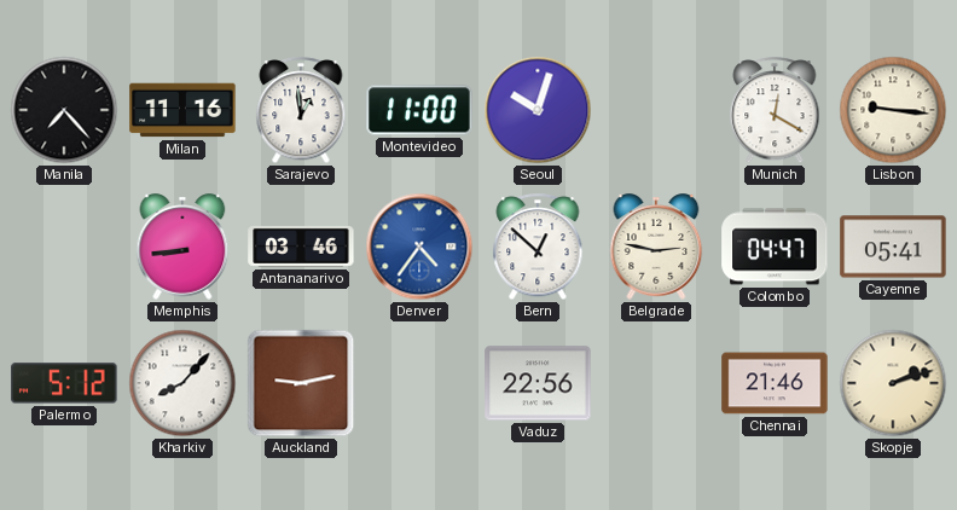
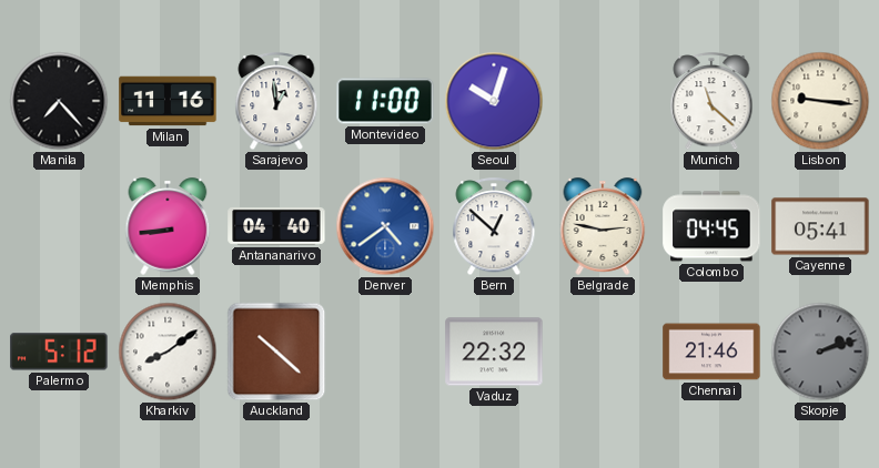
Munich: 12:20 -> 11:22 (711, 102)
Antananarivo: 03:46 -> 04:40 (276, 226)
Denver: 4:36 -> 4:39 (385, 226)
Colombo: 04:47 -> 04:45 (711, 226)
Kharkiv: 8:07 -> 8:09 (168, 352)
Auckland: 9:13 -> 10:22 (276, 352)
Vaduz: 22:56 -> 22:32 (494, 352)
Skopje dial: cream -> grey (820, 352)
